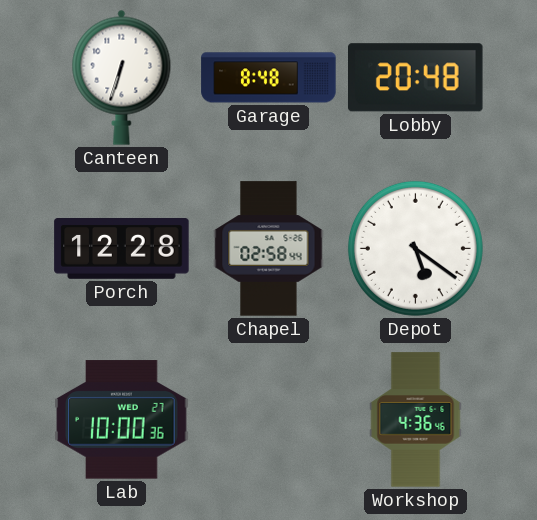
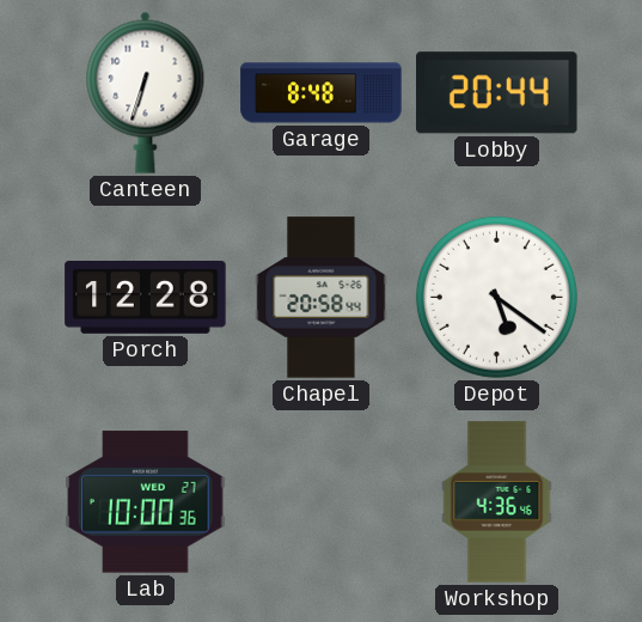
Lobby: 20:48 -> 20:44 (497, 93)
Chapel: 02:58 -> 20:58 (322, 298)
